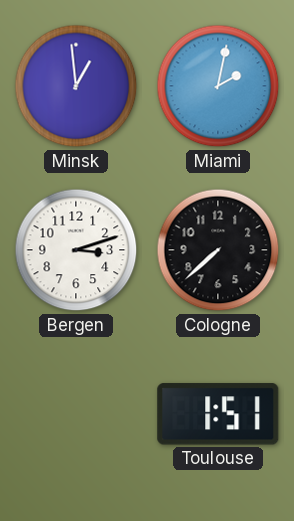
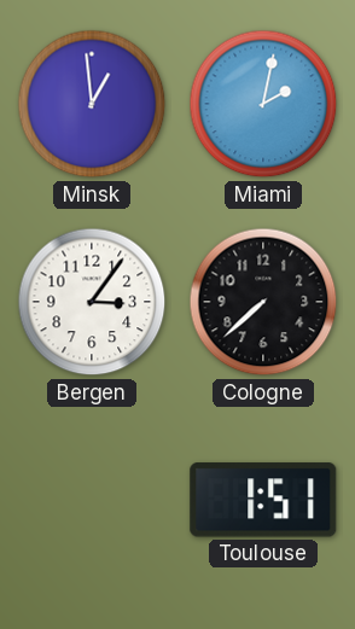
Bergen: 3:12 -> 3:06 (92, 302)
